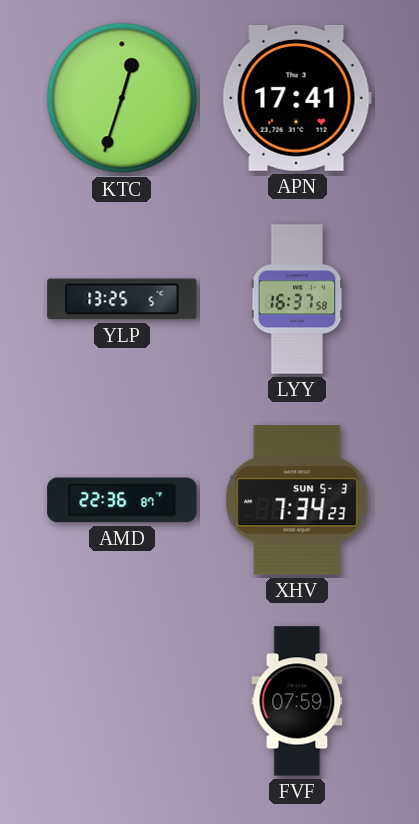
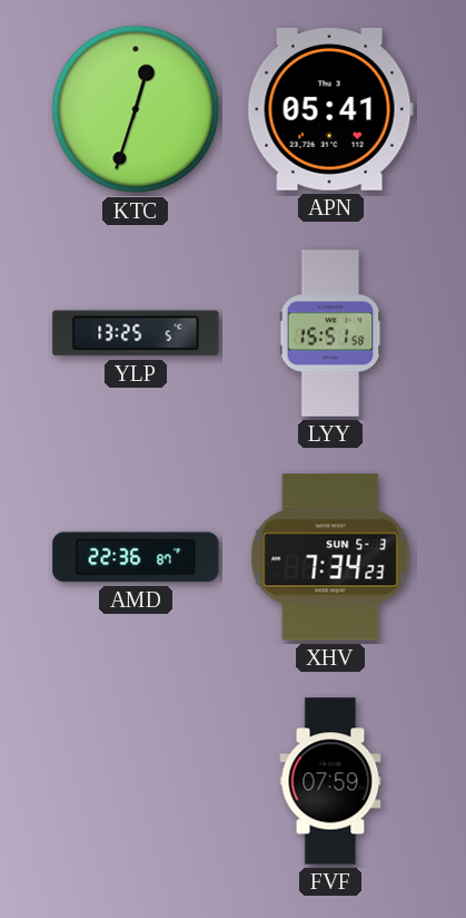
APN: 17:41 -> 05:41 (330, 109)
LYY: 16:37 -> 15:51 (330, 333)
